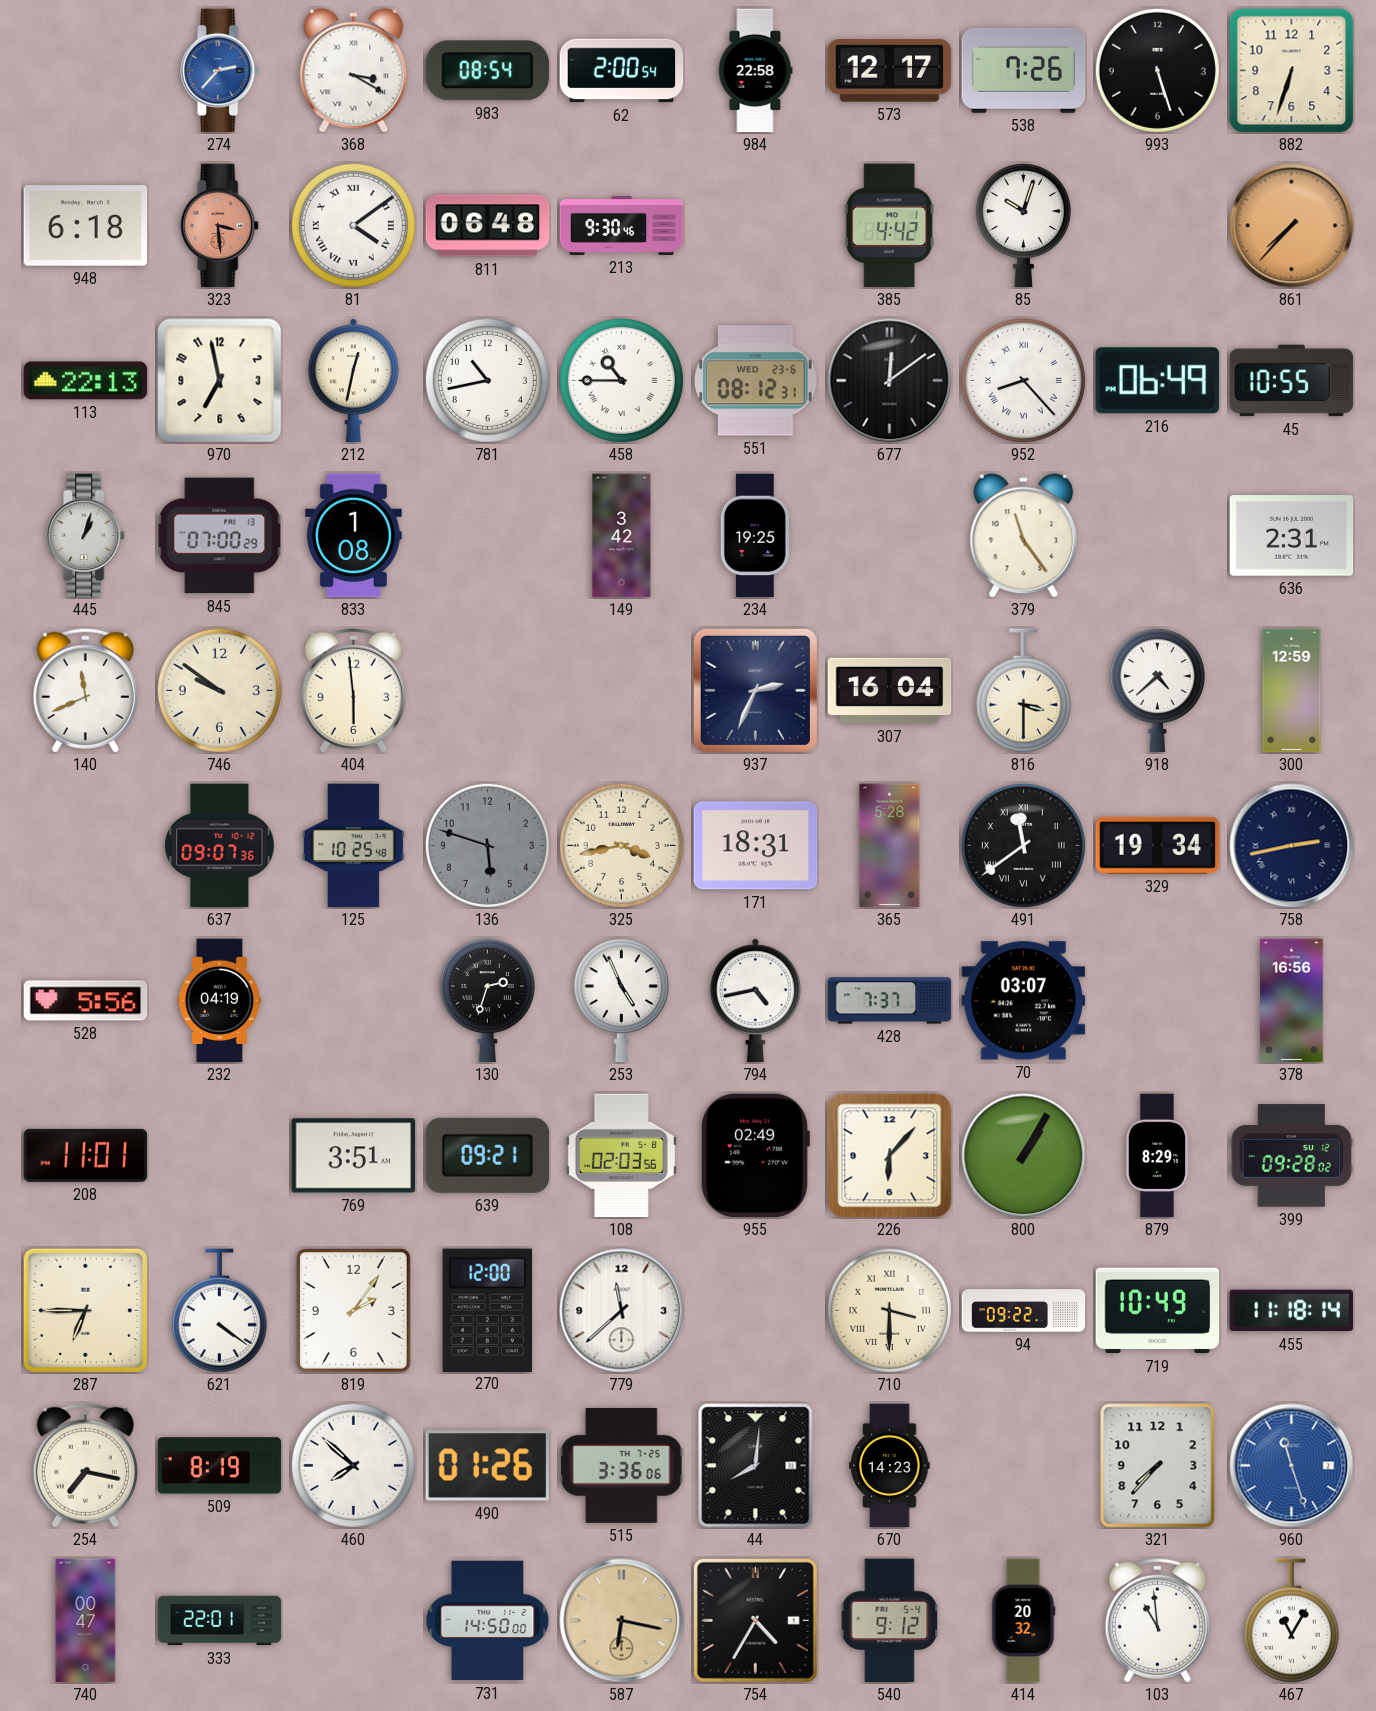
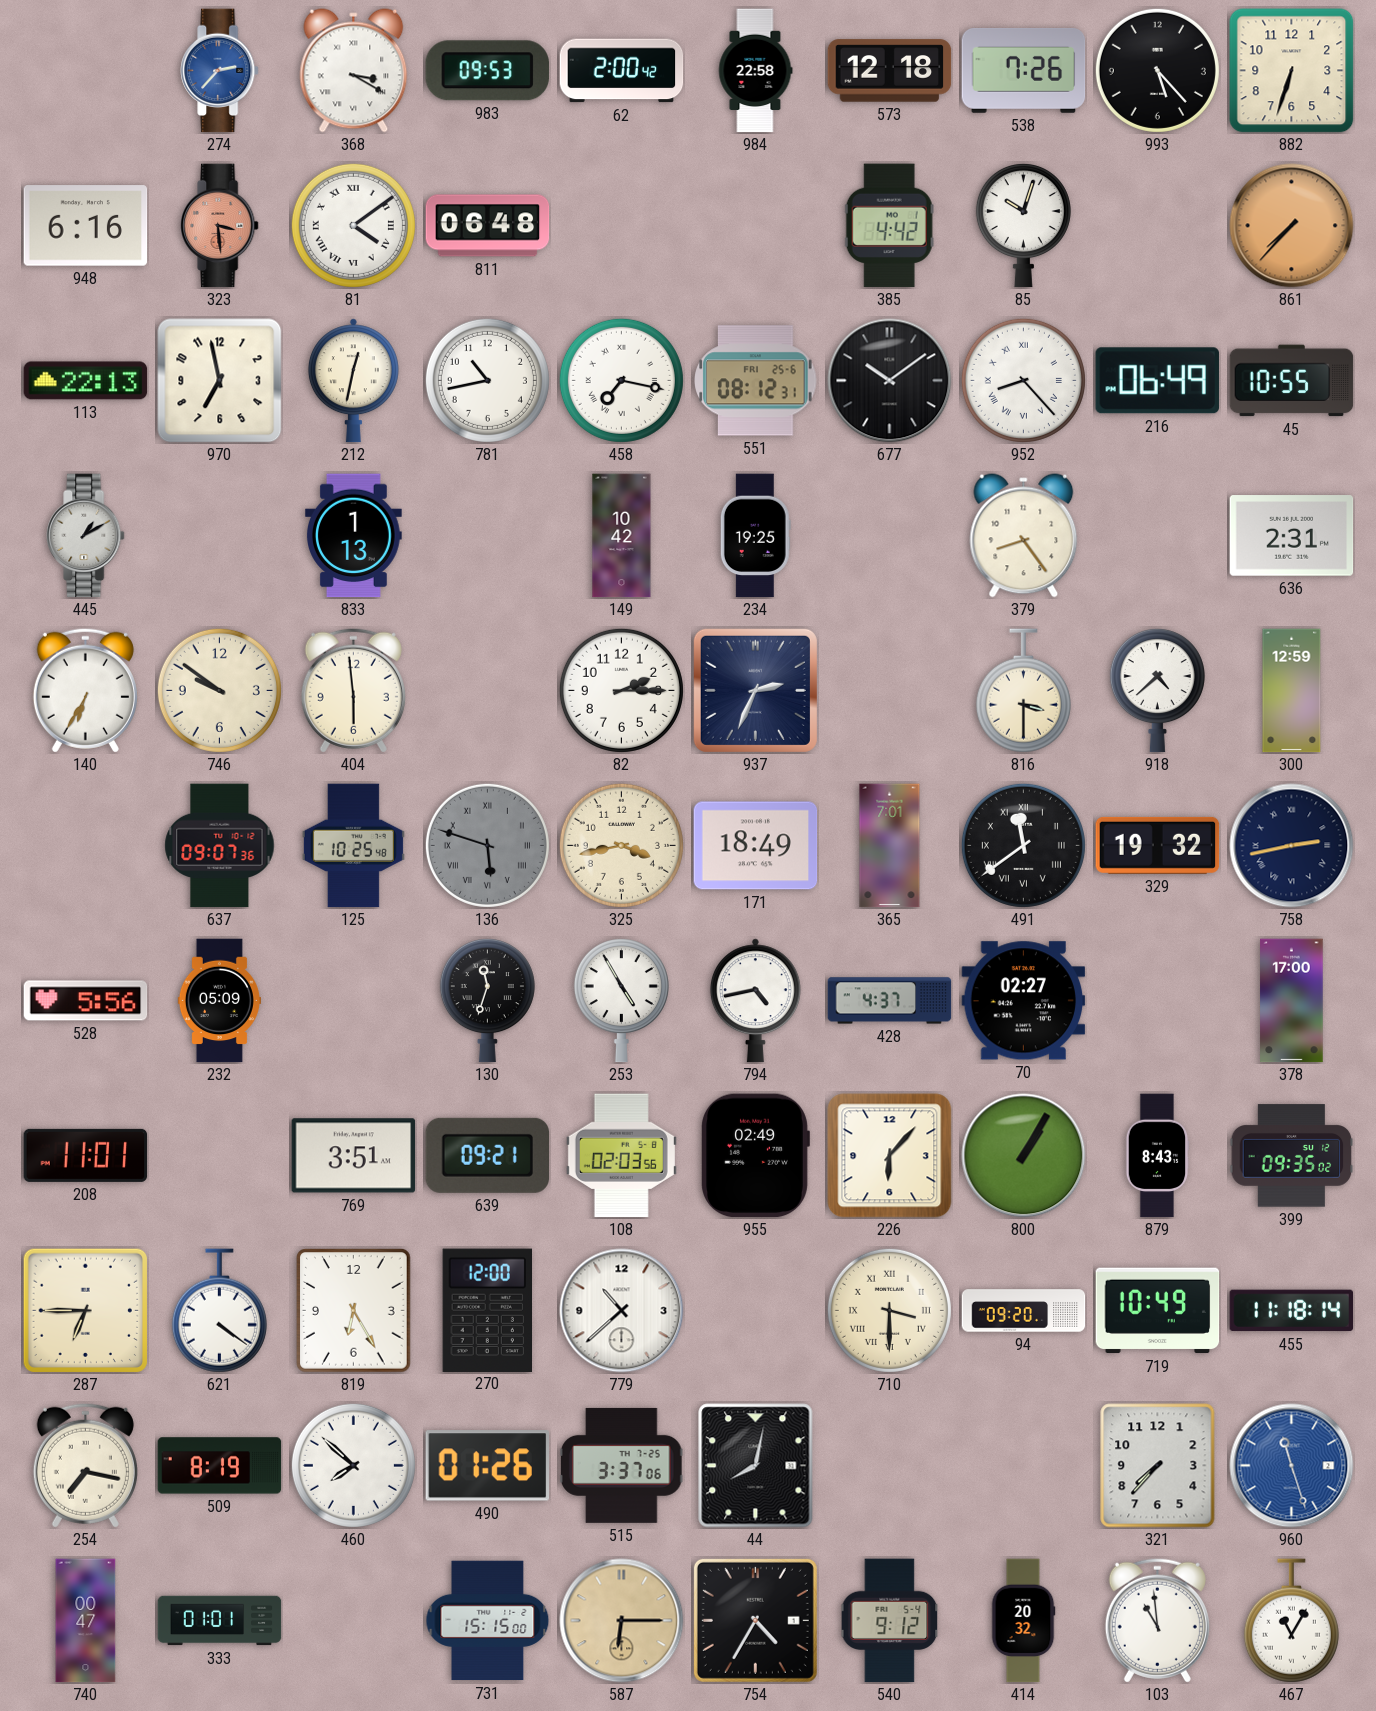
983: 08:54 -> 09:53 (487, 71)
62: 2:00:54 -> 2:00:42 (622, 71)
573: 12:17 -> 12:18 (890, 71)
993: 5:27 -> 5:23 (1157, 70)
948: 6:18 -> 6:16 (86, 226)
213: 9:30 -> none (622, 225)
458: 10:45 -> 7:17 (621, 380)
551 date: WED 23-6 -> FRI 25-6 (756, 381)
677: 12:09 -> 10:09 (890, 381)
445: 1:03 -> 1:10 (86, 536)
845: 07:00 -> none (220, 536)
833: 1:08 -> 1:13 (354, 536)
149: 3:42 -> 10:42 (622, 536)
379: 11:24 -> 8:24 (1024, 536)
140: 11:41 -> 6:35 (85, 690)
82: none -> 2:15 (621, 690)
307: 16:04 -> none (890, 691)
136 numerals: Arabic -> Roman (487, 845)
171: 18:31 -> 18:49 (756, 846)
365: 5:28 -> 7:01 (890, 846)
329: 19:34 -> 19:32 (1158, 845)
232: 04:19 -> 05:09 (219, 1001)
130: 2:33 -> 11:33 (487, 1001)
253: 4:56 -> 4:55 (621, 1001)
428: 7:37 -> 4:37 (890, 1001)
70: 03:07 -> 02:27 (1024, 1001)
378: 16:56 -> 17:00 (1292, 1001)
879: 8:29 -> 8:43 (1157, 1156)
399: 09:28 -> 09:35 (1292, 1156)
819: 2:06 -> 6:25 (354, 1311)
779: 11:38 -> 10:38 (622, 1311)
94: 09:22 -> 09:20 (1024, 1311)
515: 3:36 -> 3:37 (621, 1465)
44: 8:01 -> 8:02 (756, 1466)
670: 14:23 -> none (890, 1466)
333: 22:01 -> 01:01 (220, 1621)
731: 14:50 -> 15:15 (488, 1621)
587: 6:17 -> 6:15 (622, 1621)
